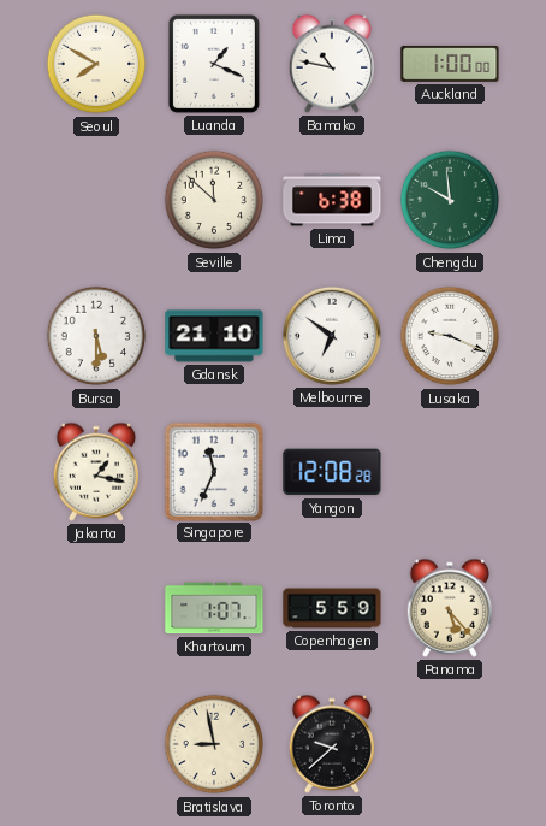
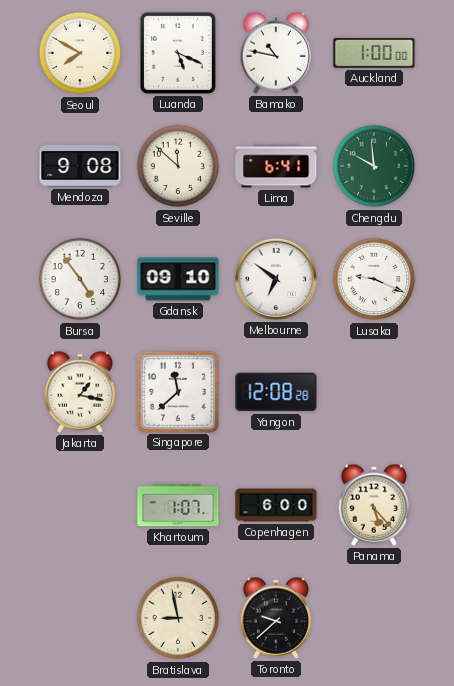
Luanda: 1:19 -> 5:19 (178, 53)
Mendoza: none -> 9:08 (80, 167)
Lima: 6:38 -> 6:41 (276, 166)
Bursa: 5:30 -> 4:54 (80, 279)
Gdansk: 21:10 -> 09:10 (178, 279)
Singapore: 11:34 -> 11:38 (177, 391)
Copenhagen: 5:59 -> 6:00 (276, 505)
